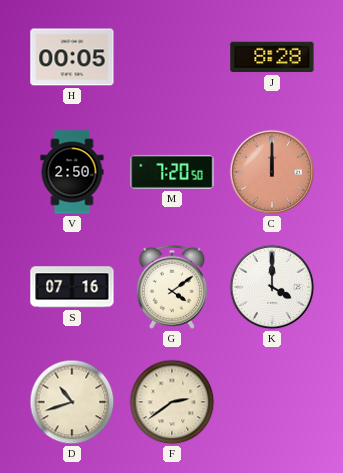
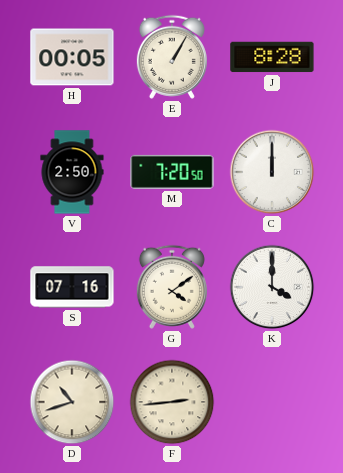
E: none -> 1:05 (172, 57)
C dial: salmon -> white (272, 172)
F: 2:39 -> 2:44 (172, 402)
